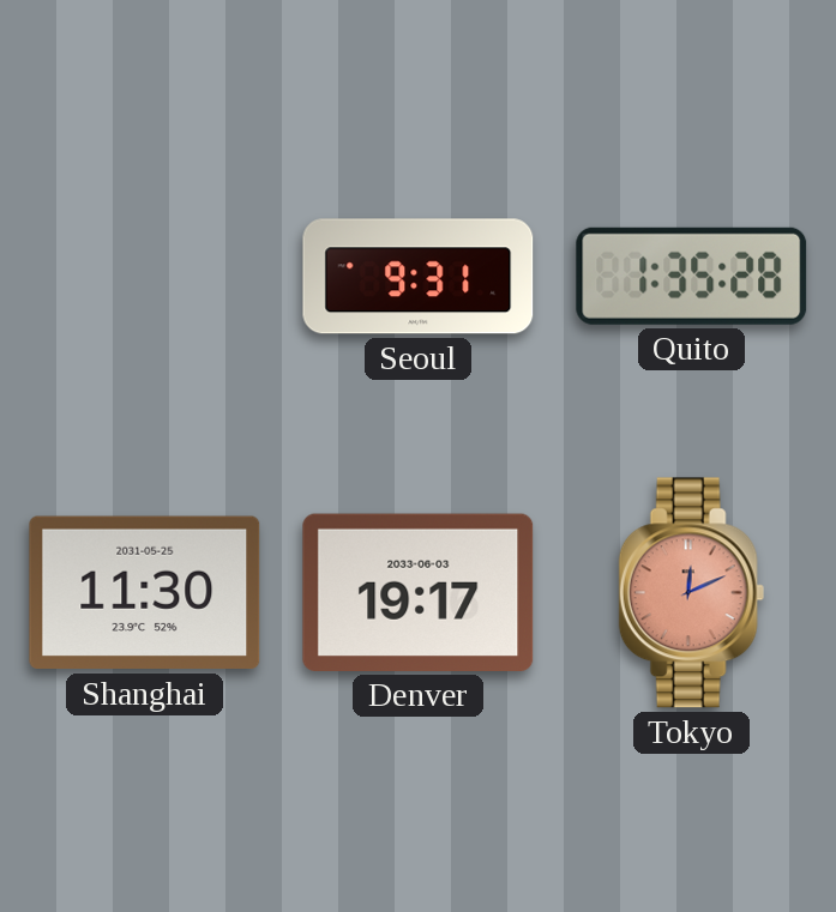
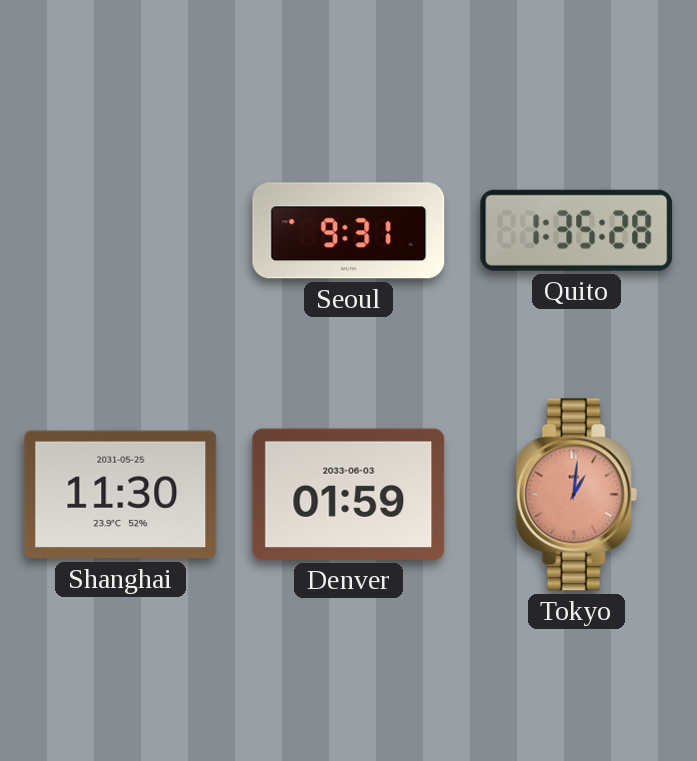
Denver: 19:17 -> 01:59 (349, 494)
Tokyo: 12:11 -> 1:01 (576, 495)
